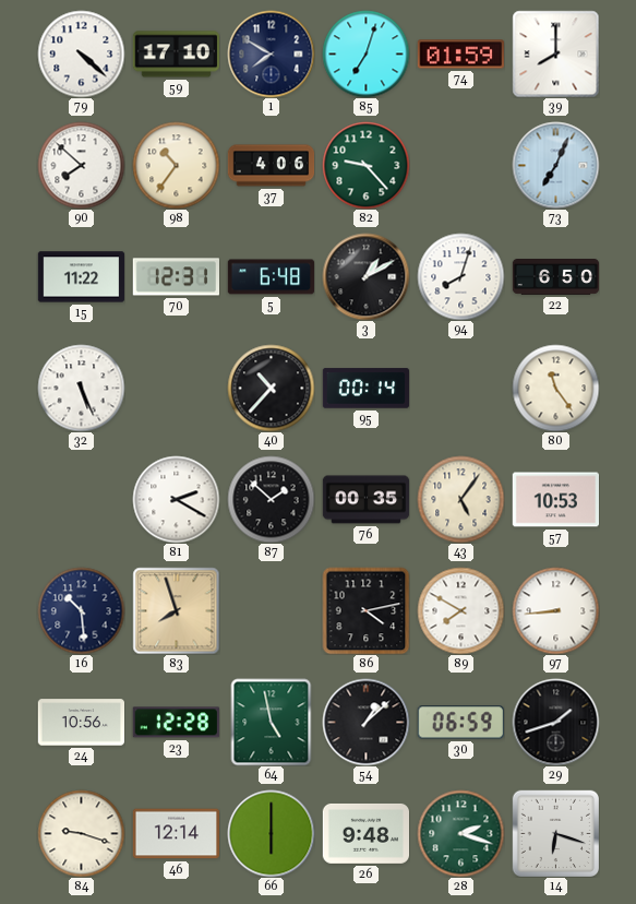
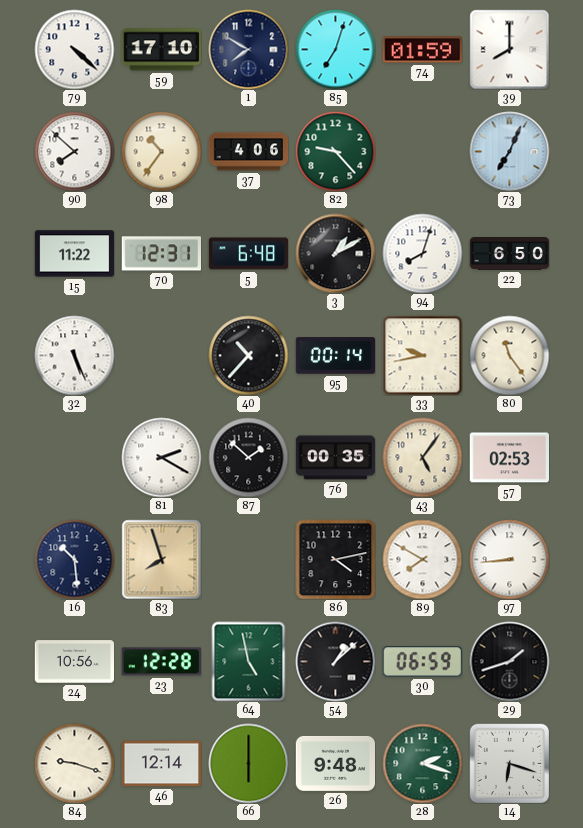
33: none -> 9:43 (422, 355)
57: 10:53 -> 02:53 (509, 458)
